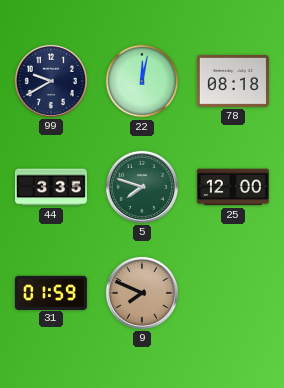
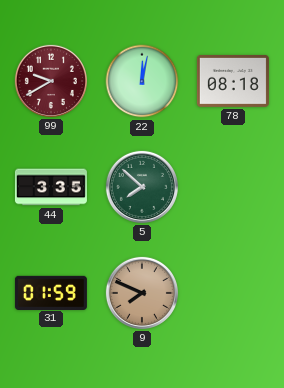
99 dial: navy -> burgundy (51, 81)
5: 7:48 -> 7:52 (142, 187)
25: 12:00 -> none (233, 187)
